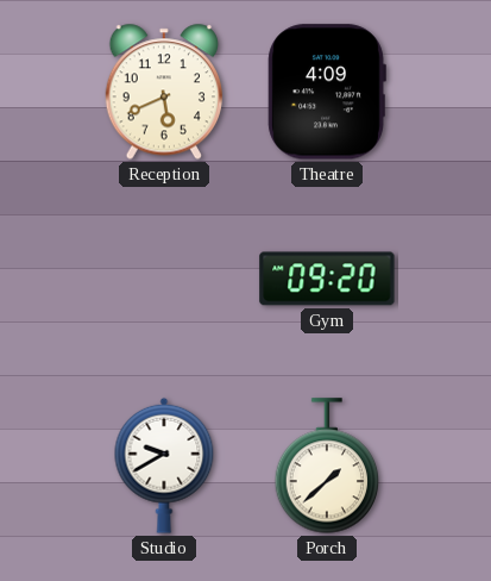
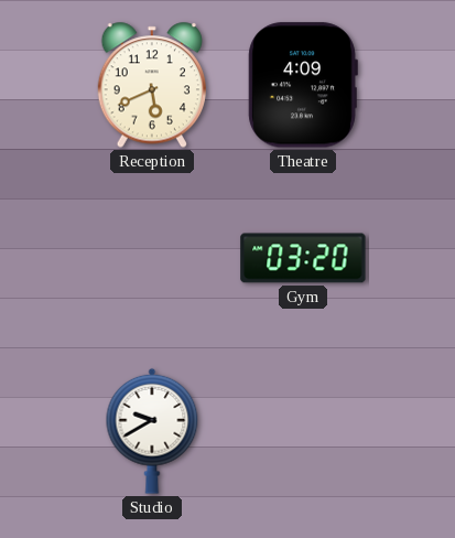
Gym: 09:20 -> 03:20 (303, 258)
Porch: 1:38 -> none (327, 466)
